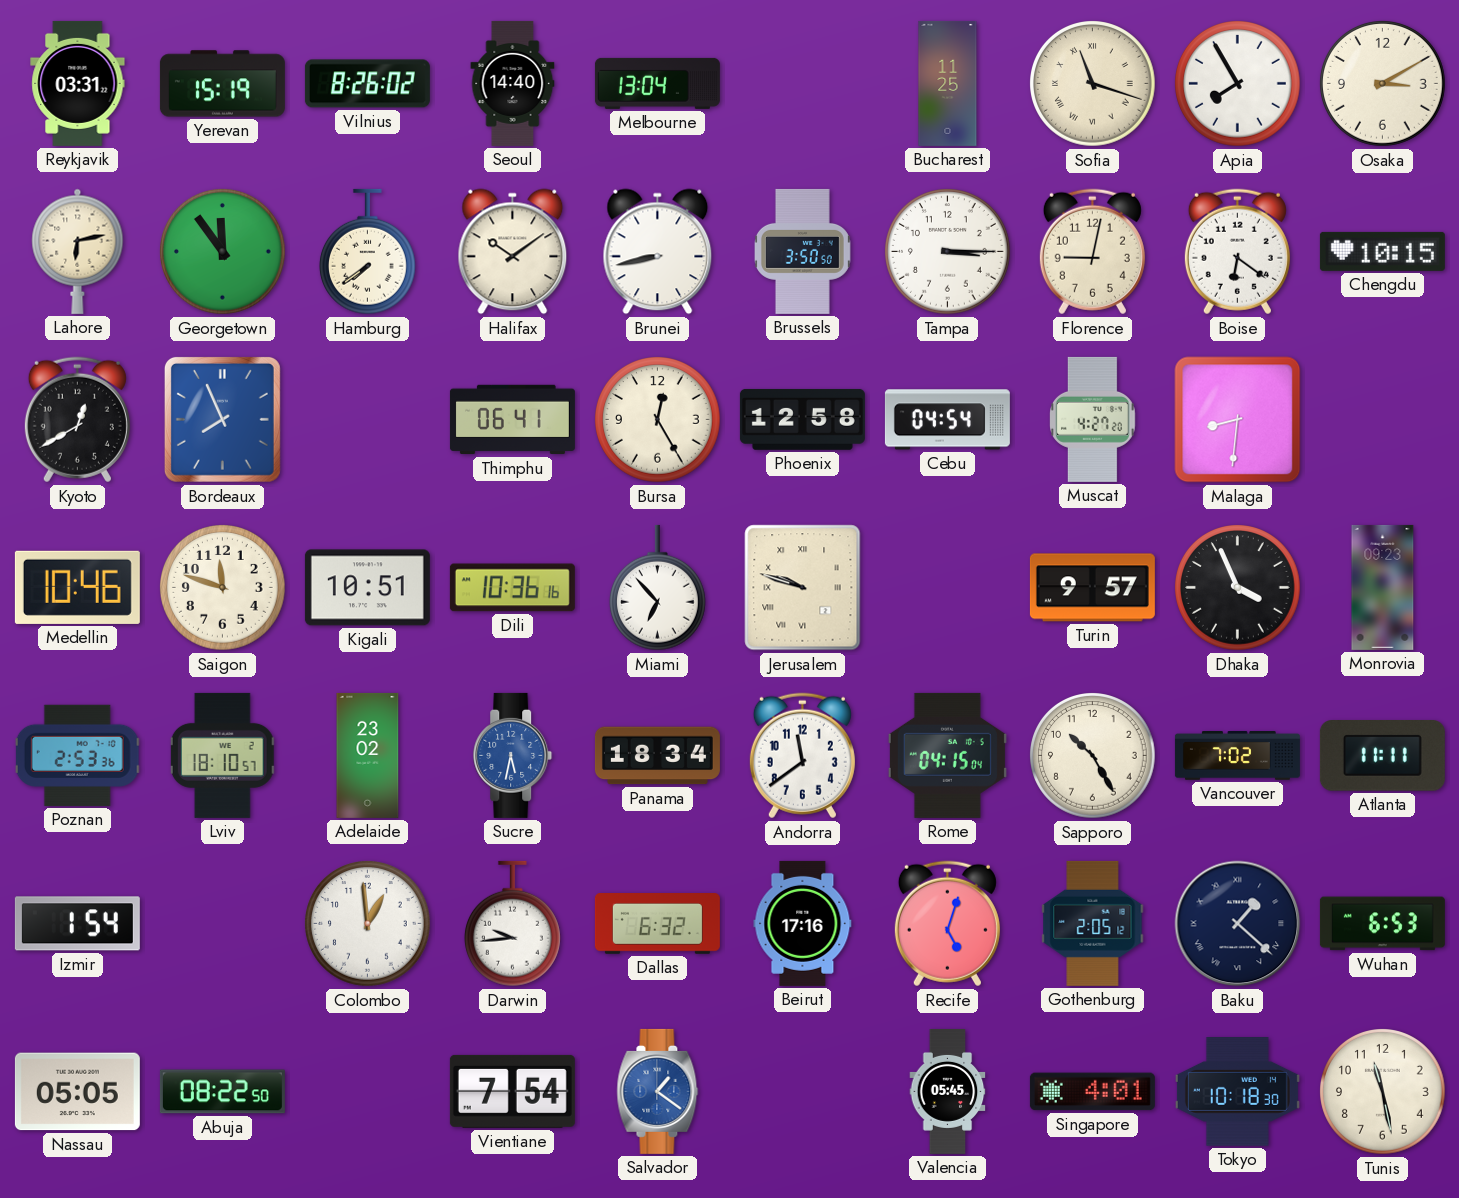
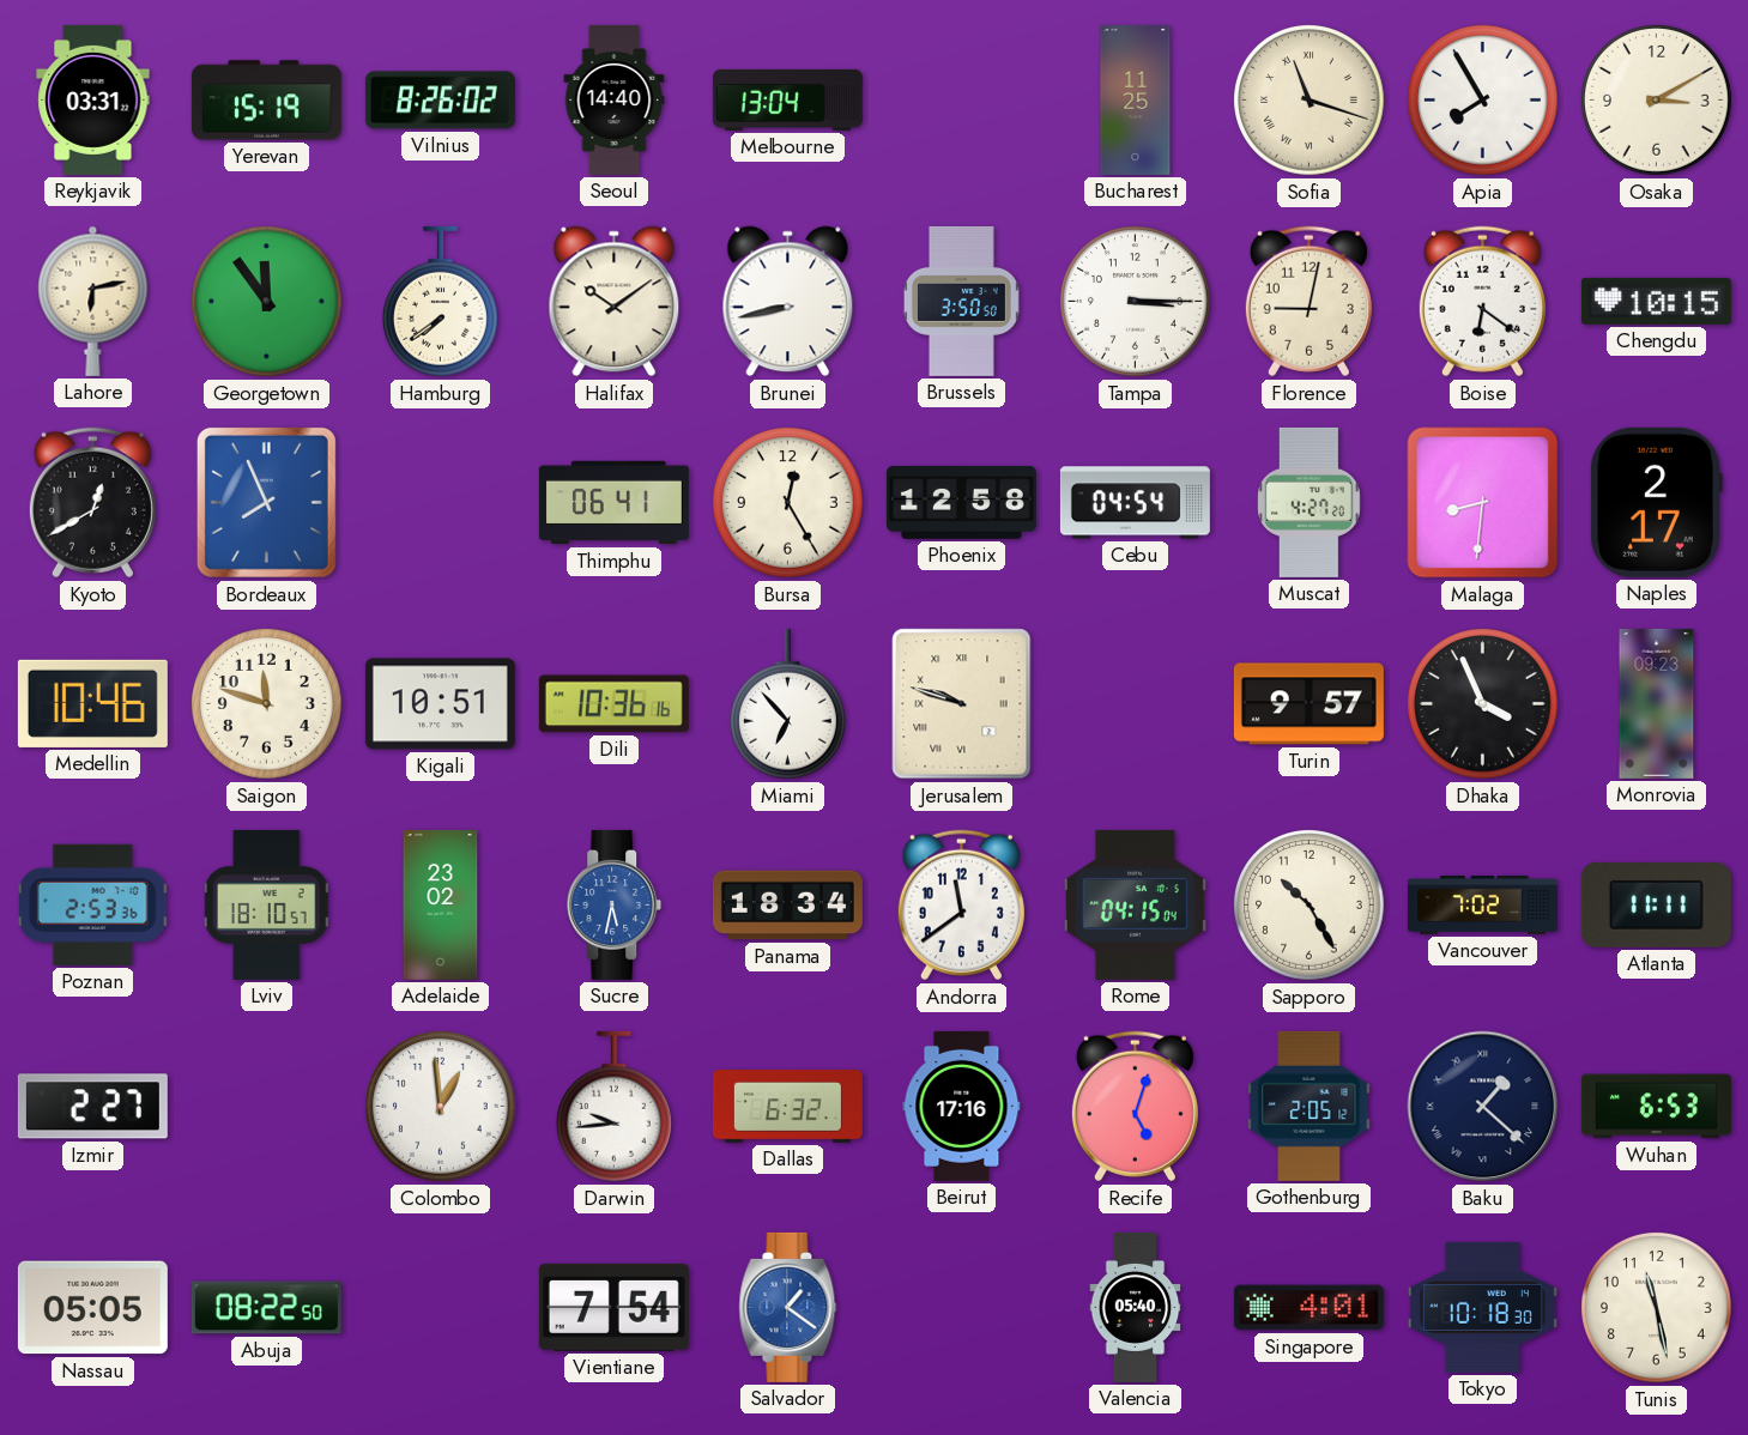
Naples: none -> 2:17 (1656, 502)
Izmir: 1:54 -> 2:27 (92, 1107)
Valencia: 05:45 -> 05:40 (1136, 1307)
